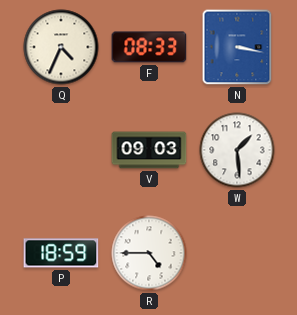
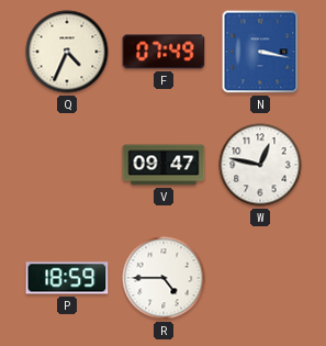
F: 08:33 -> 07:49 (164, 52)
V: 09:03 -> 09:47 (164, 165)
W: 1:29 -> 12:47 (260, 165)
